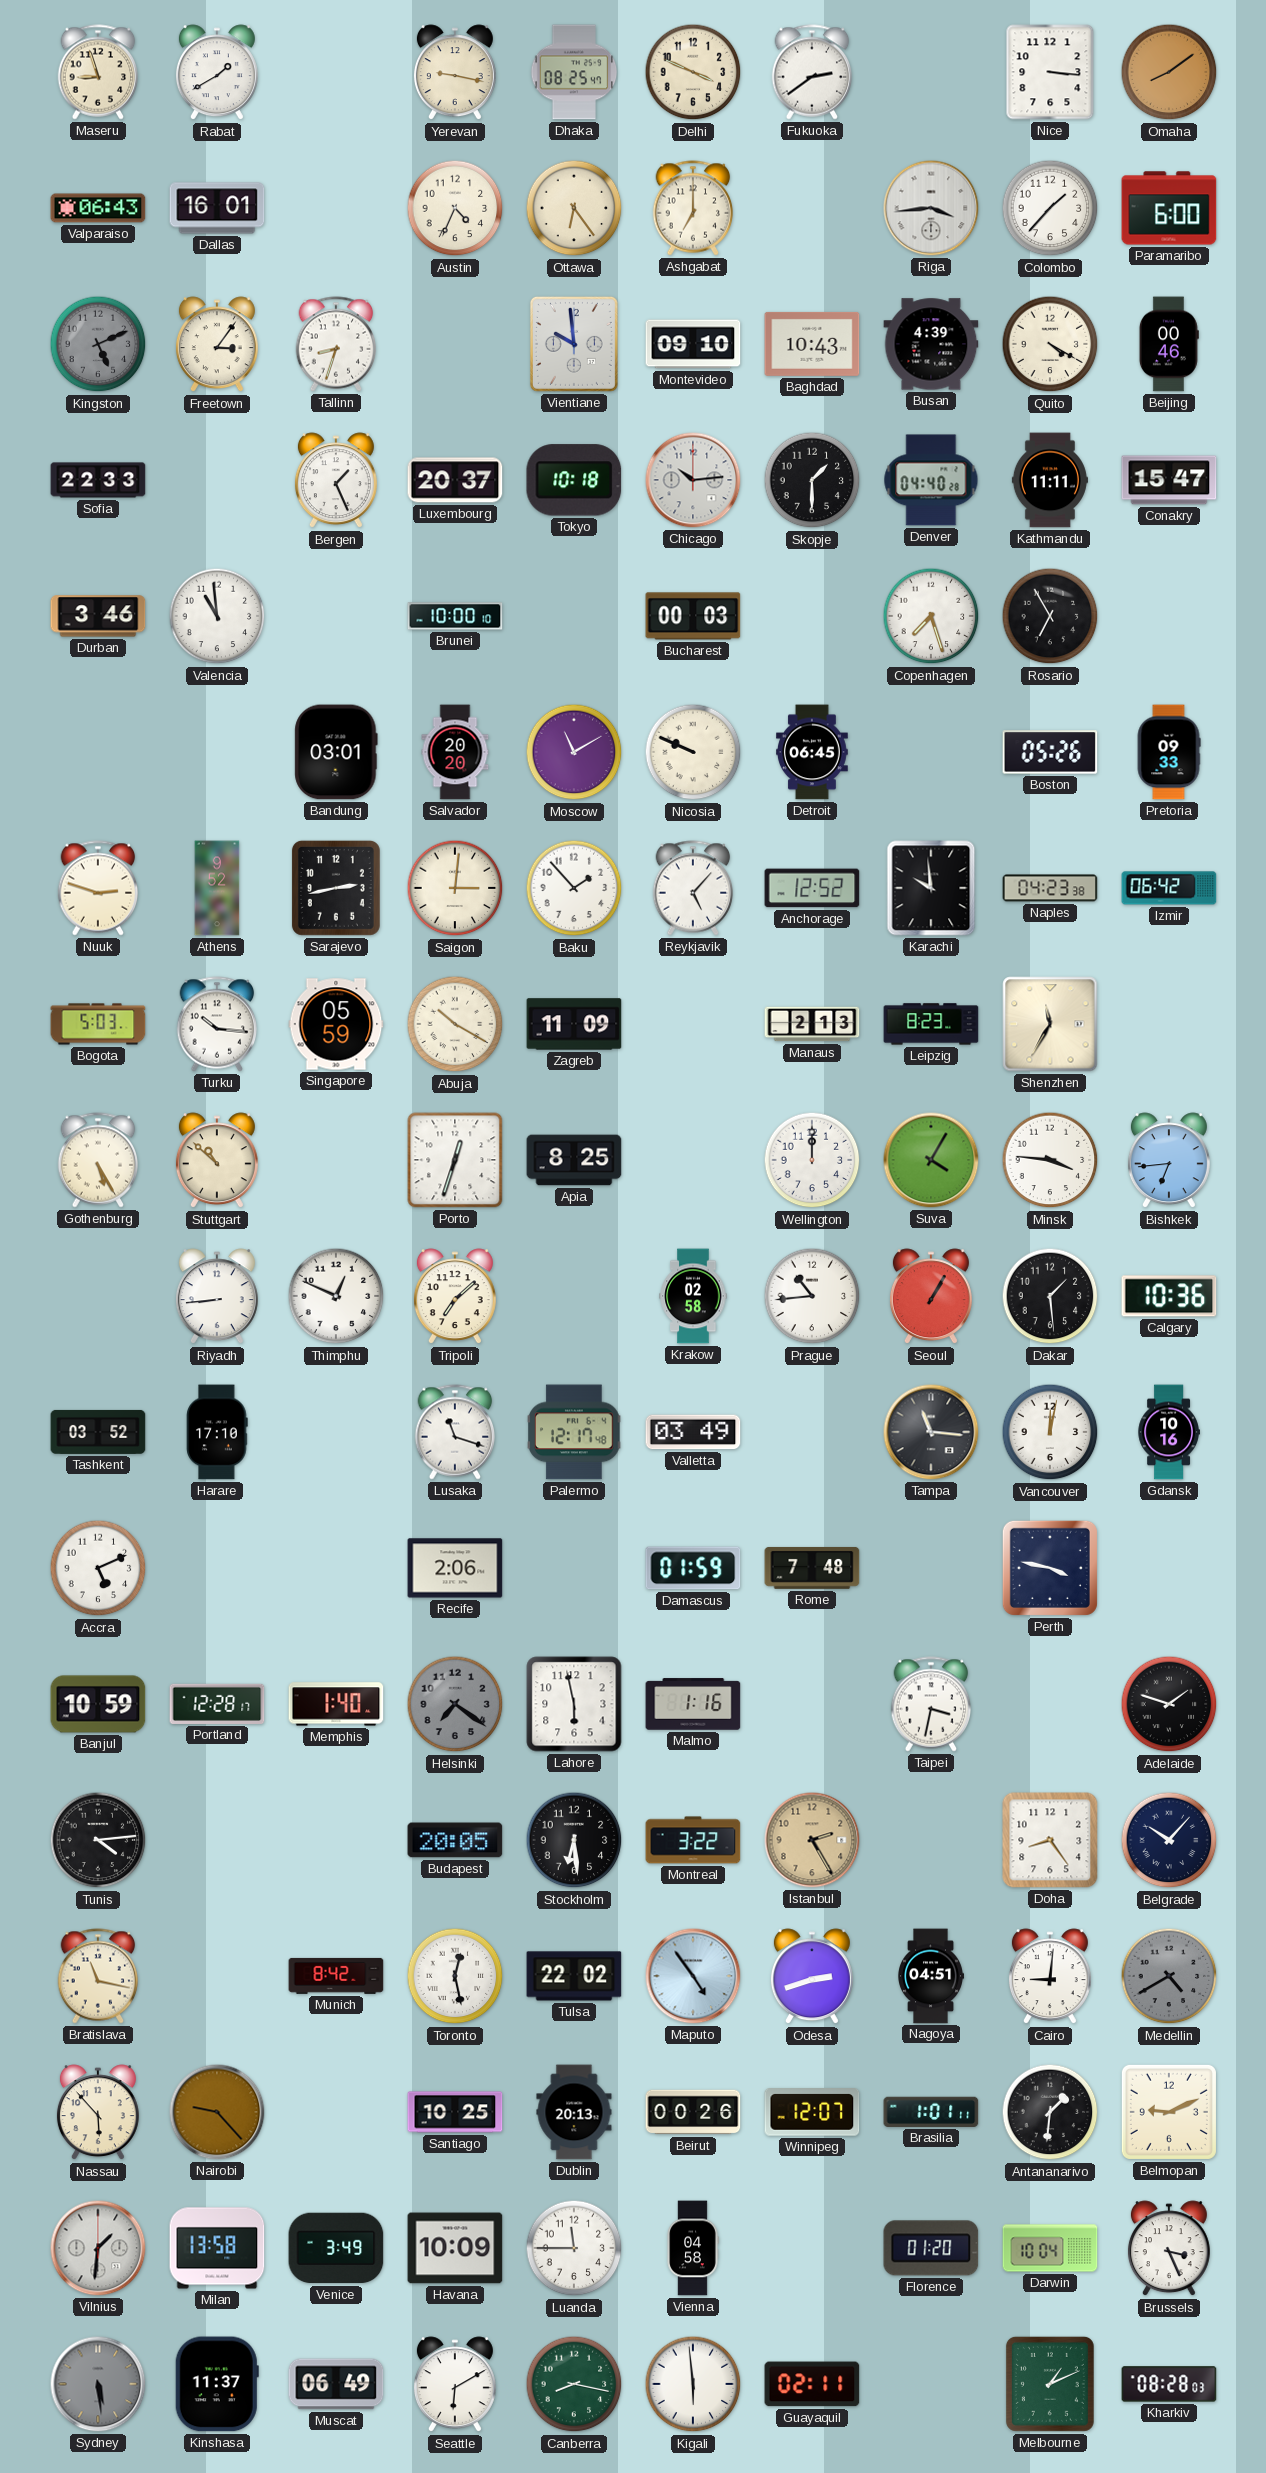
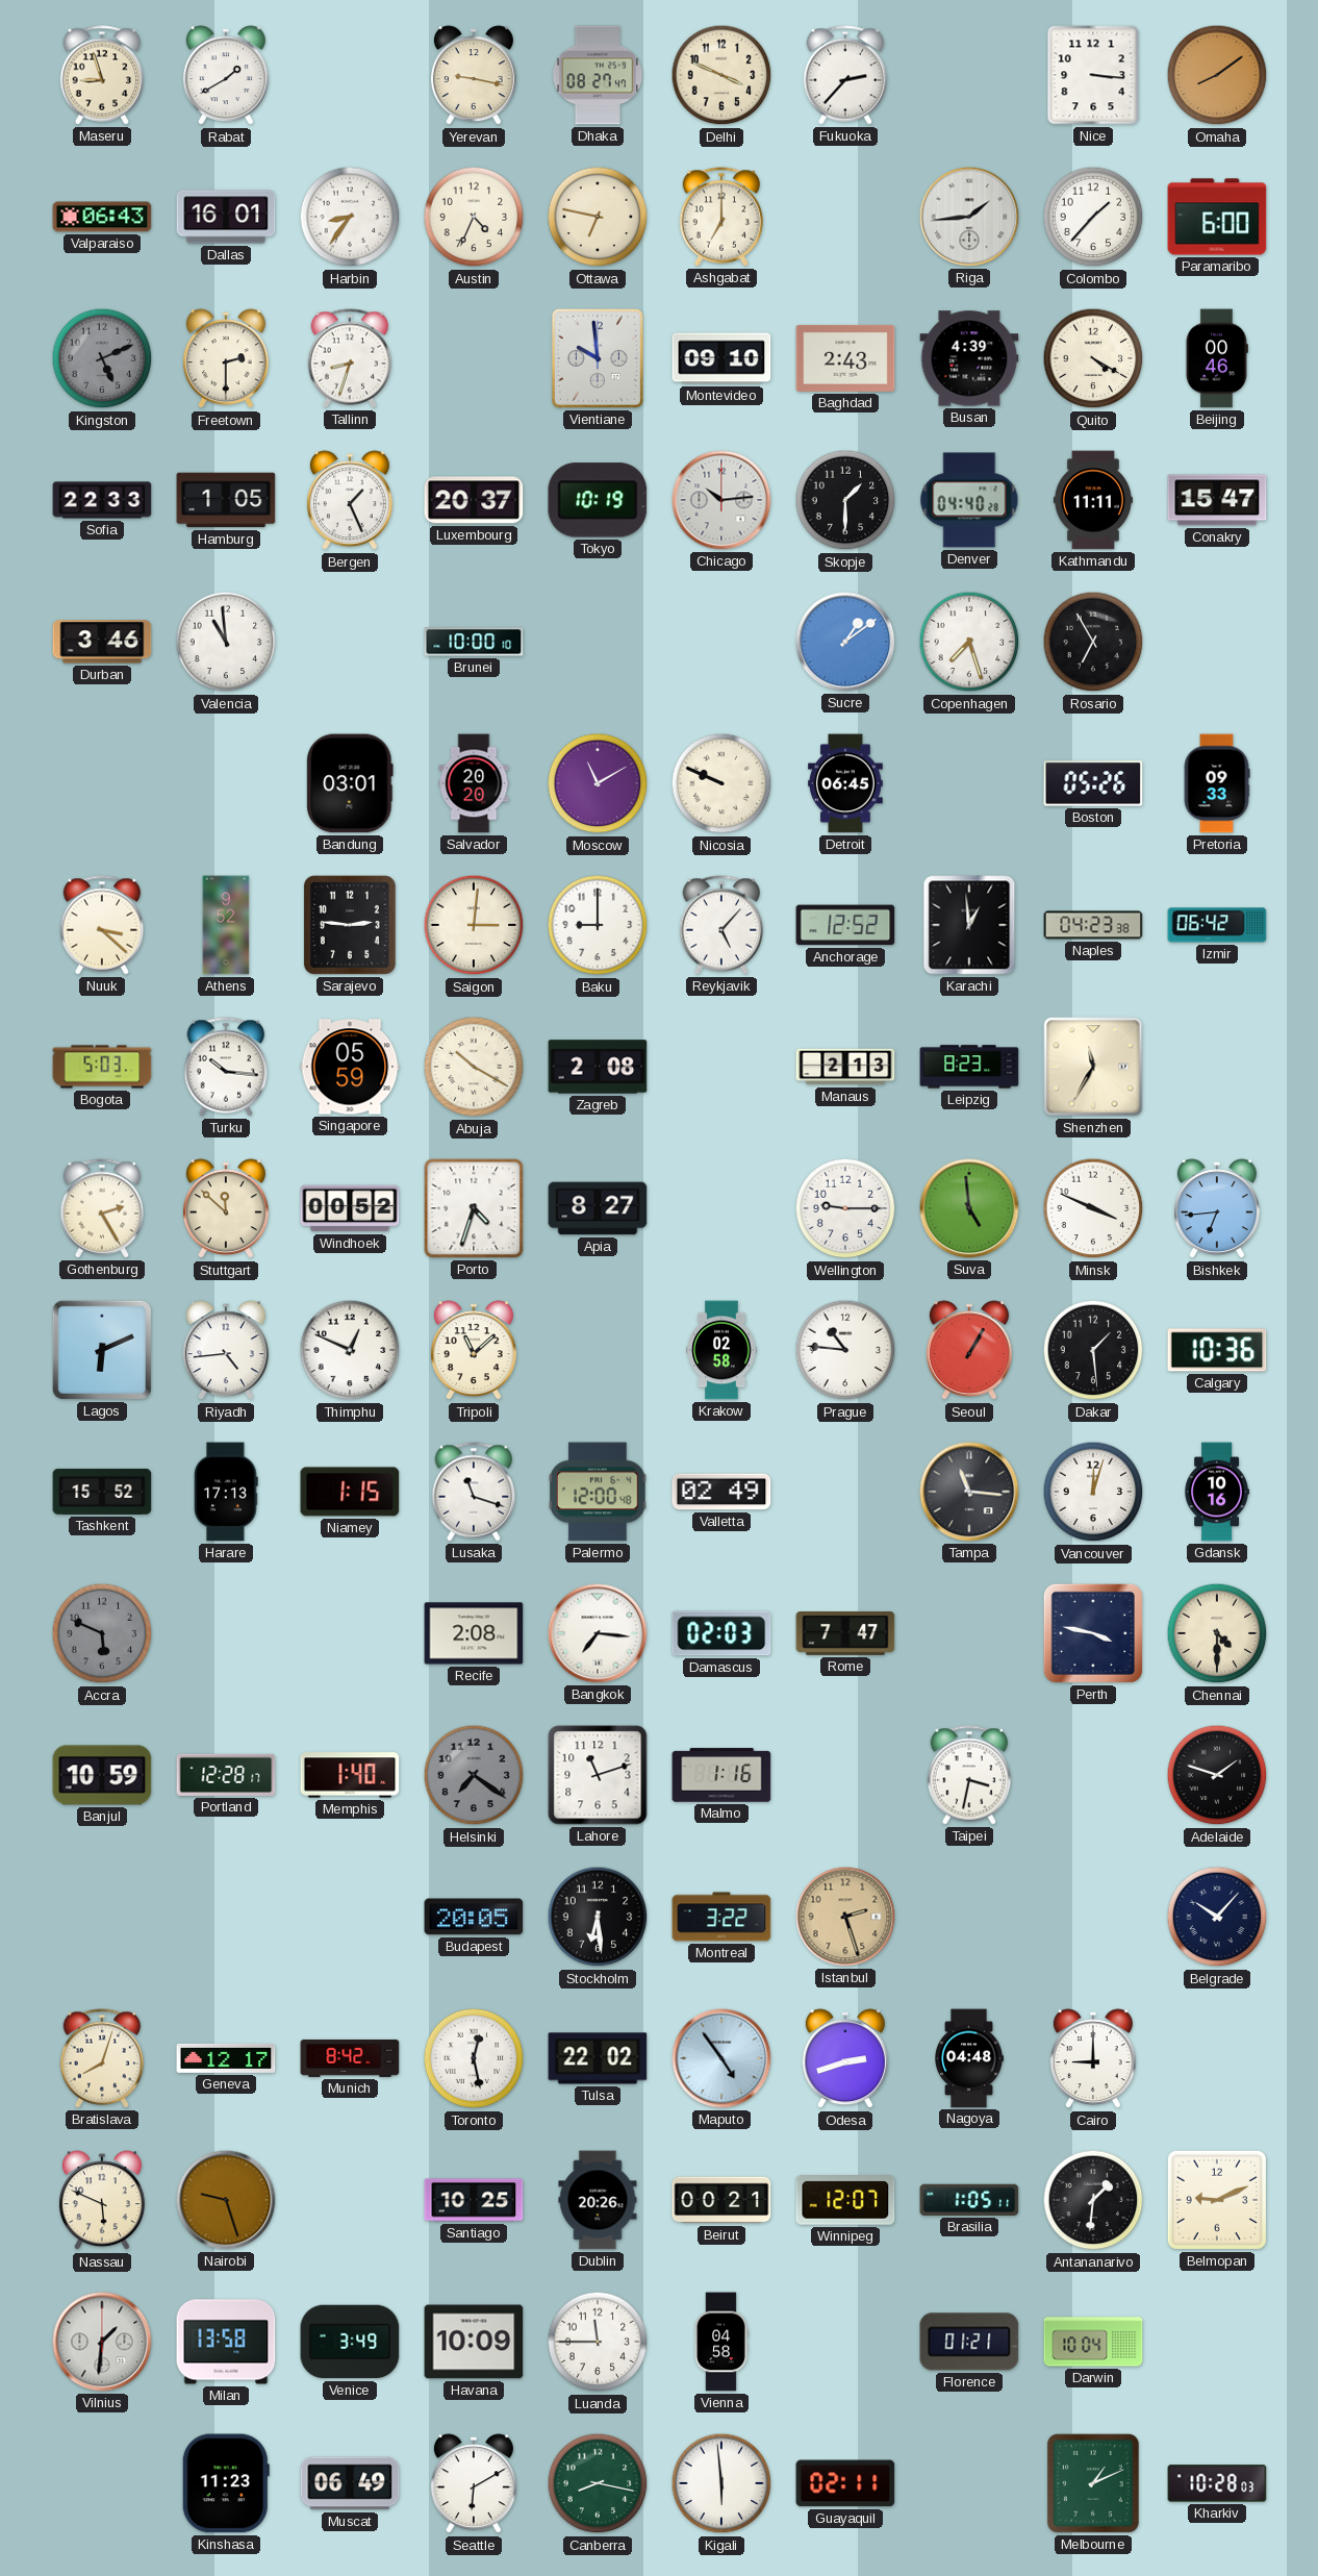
Dhaka: 08:25 -> 08:27 (598, 75)
Fukuoka: 2:39 -> 2:37 (845, 75)
Harbin: none -> 8:36 (350, 217)
Ottawa: 6:24 -> 6:47 (598, 217)
Riga: 3:44 -> 1:44 (969, 217)
Freetown: 3:06 -> 2:30 (226, 359)
Baghdad: 10:43 -> 2:43 (845, 358)
Hamburg: none -> 1:05 (226, 500)
Tokyo: 10:18 -> 10:19 (598, 500)
Bucharest: 00:03 -> none (693, 616)
Sucre: none -> 1:09 (845, 642)
Nuuk: 2:48 -> 3:22 (102, 925)
Sarajevo: 2:43 -> 2:46 (350, 925)
Baku: 1:53 -> 9:00 (598, 925)
Karachi: 9:59 -> 12:59 (969, 925)
Zagreb: 11:09 -> 2:08 (598, 1067)
Gothenburg: 5:25 -> 2:25 (102, 1208)
Stuttgart: 10:52 -> 11:52 (226, 1209)
Windhoek: none -> 00:52 (350, 1208)
Porto: 12:33 -> 4:33 (474, 1208)
Apia: 8:25 -> 8:27 (598, 1208)
Wellington: 12:00 -> 9:15 (845, 1208)
Suva: 4:05 -> 4:59 (969, 1208)
Minsk: 3:46 -> 3:49 (1093, 1208)
Lagos: none -> 6:11 (102, 1350)
Riyadh: 8:44 -> 4:44 (226, 1351)
Tripoli: 7:08 -> 11:08 (474, 1351)
Prague: 10:44 -> 10:46 (845, 1350)
Tashkent: 03:52 -> 15:52 (102, 1492)
Harare: 17:10 -> 17:13 (226, 1492)
Niamey: none -> 1:15 (350, 1492)
Palermo: 12:17 -> 12:00 (598, 1492)
Valletta: 03:49 -> 02:49 (721, 1492)
Vancouver: 12:02 -> 12:03 (1093, 1492)
Accra: 5:11 -> 5:49 (102, 1633)
Accra dial: white -> grey (102, 1633)
Recife: 2:06 -> 2:08 (474, 1633)
Bangkok: none -> 7:16 (598, 1633)
Damascus: 01:59 -> 02:03 (721, 1633)
Rome: 7:48 -> 7:47 (845, 1633)
Chennai: none -> 4:30 (1217, 1633)
Lahore: 5:58 -> 11:12 (598, 1775)
Tunis: 4:14 -> none (98, 1840)
Istanbul: 2:25 -> 2:27 (845, 1917)
Doha: 8:24 -> none (1050, 1840)
Bratislava: 11:17 -> 8:03 (102, 2058)
Geneva: none -> 12:17 (226, 2058)
Nagoya: 04:51 -> 04:48 (969, 2058)
Cairo: 9:01 -> 9:00 (1093, 2059)
Medellin: 4:40 -> none (1169, 1976)
Nassau: 5:53 -> 5:49 (102, 2201)
Nairobi: 9:23 -> 9:27 (226, 2200)
Dublin: 20:13 -> 20:26 (598, 2200)
Beirut: 00:26 -> 00:21 (721, 2200)
Brasilia: 1:01 -> 1:05 (969, 2200)
Florence: 01:20 -> 01:21 (969, 2342)
Brussels: 3:26 -> none (1169, 2249)
Sydney: 5:29 -> none (98, 2384)
Kinshasa: 11:37 -> 11:23 (226, 2483)
Kharkiv: 08:28 -> 10:28 (1217, 2483)
